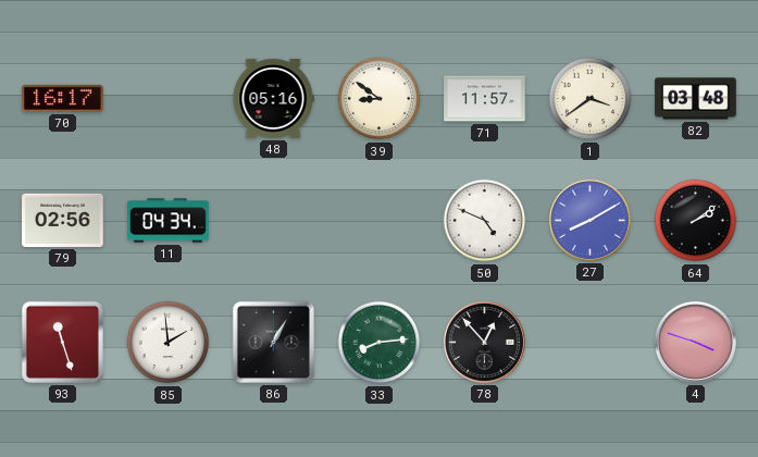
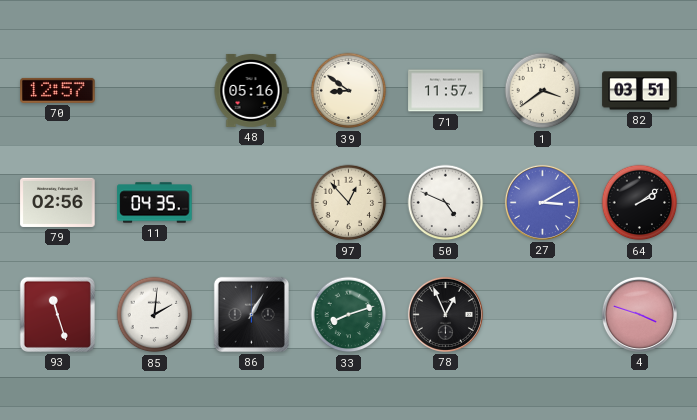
70: 16:17 -> 12:57 (58, 90)
82: 03:48 -> 03:51 (640, 91)
11: 04:34 -> 04:35 (155, 203)
97: none -> 12:53 (349, 203)
27: 8:10 -> 3:10 (542, 202)
85: 1:59 -> 2:01 (155, 315)
33: 8:14 -> 8:12 (349, 315)
78: 12:53 -> 12:56 (445, 314)
